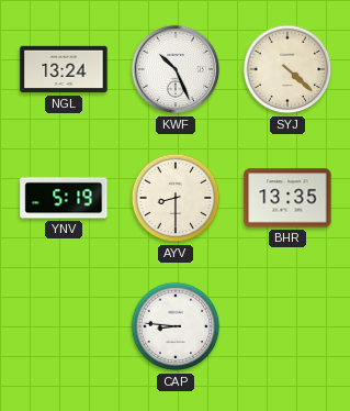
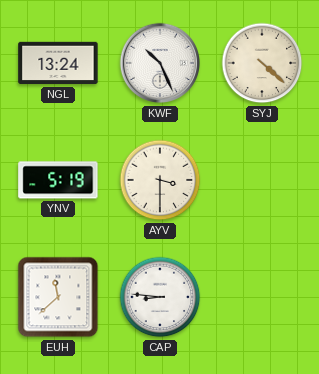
AYV: 8:30 -> 3:30 (160, 180)
BHR: 13:35 -> none (287, 198)
EUH: none -> 11:38 (58, 297)
